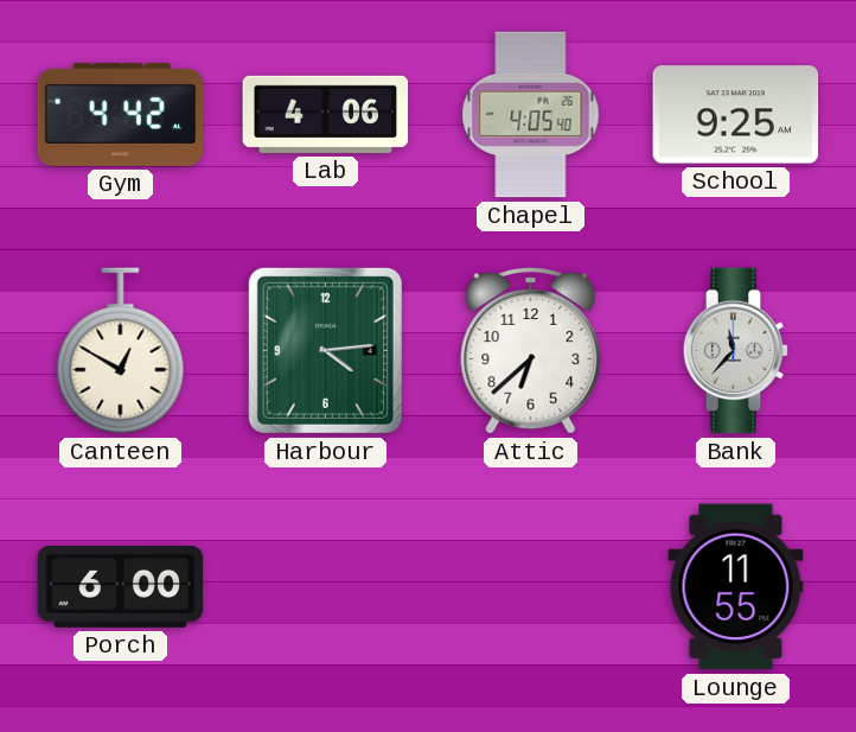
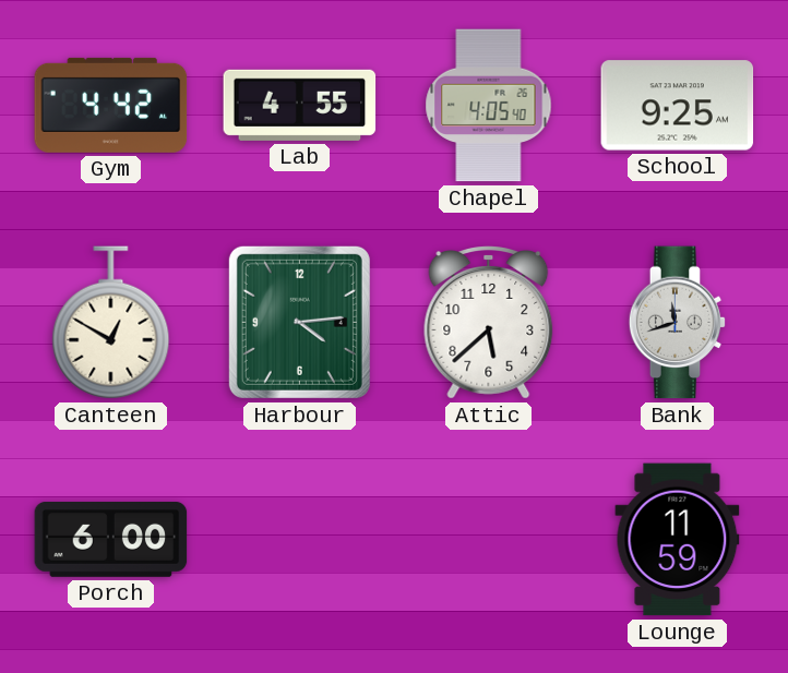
Lab: 4:06 -> 4:55 (300, 105)
Attic: 6:38 -> 5:38 (489, 323)
Bank: 11:37 -> 11:42 (678, 323)
Lounge: 11:55 -> 11:59 (678, 540)
